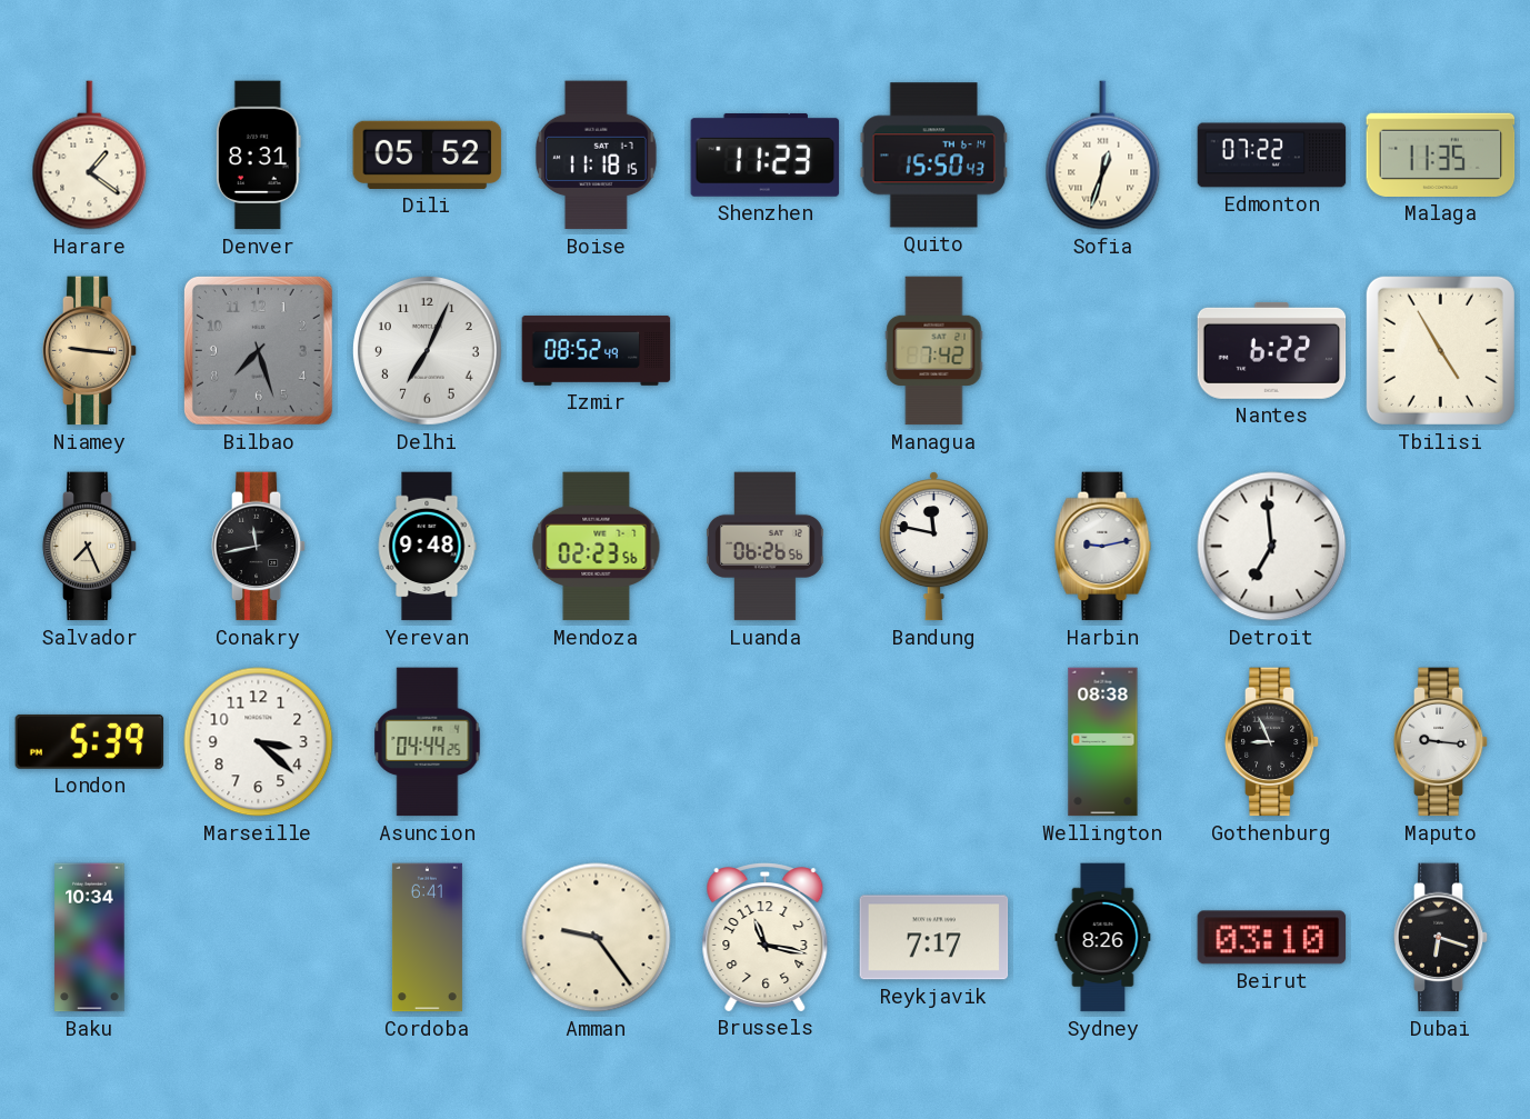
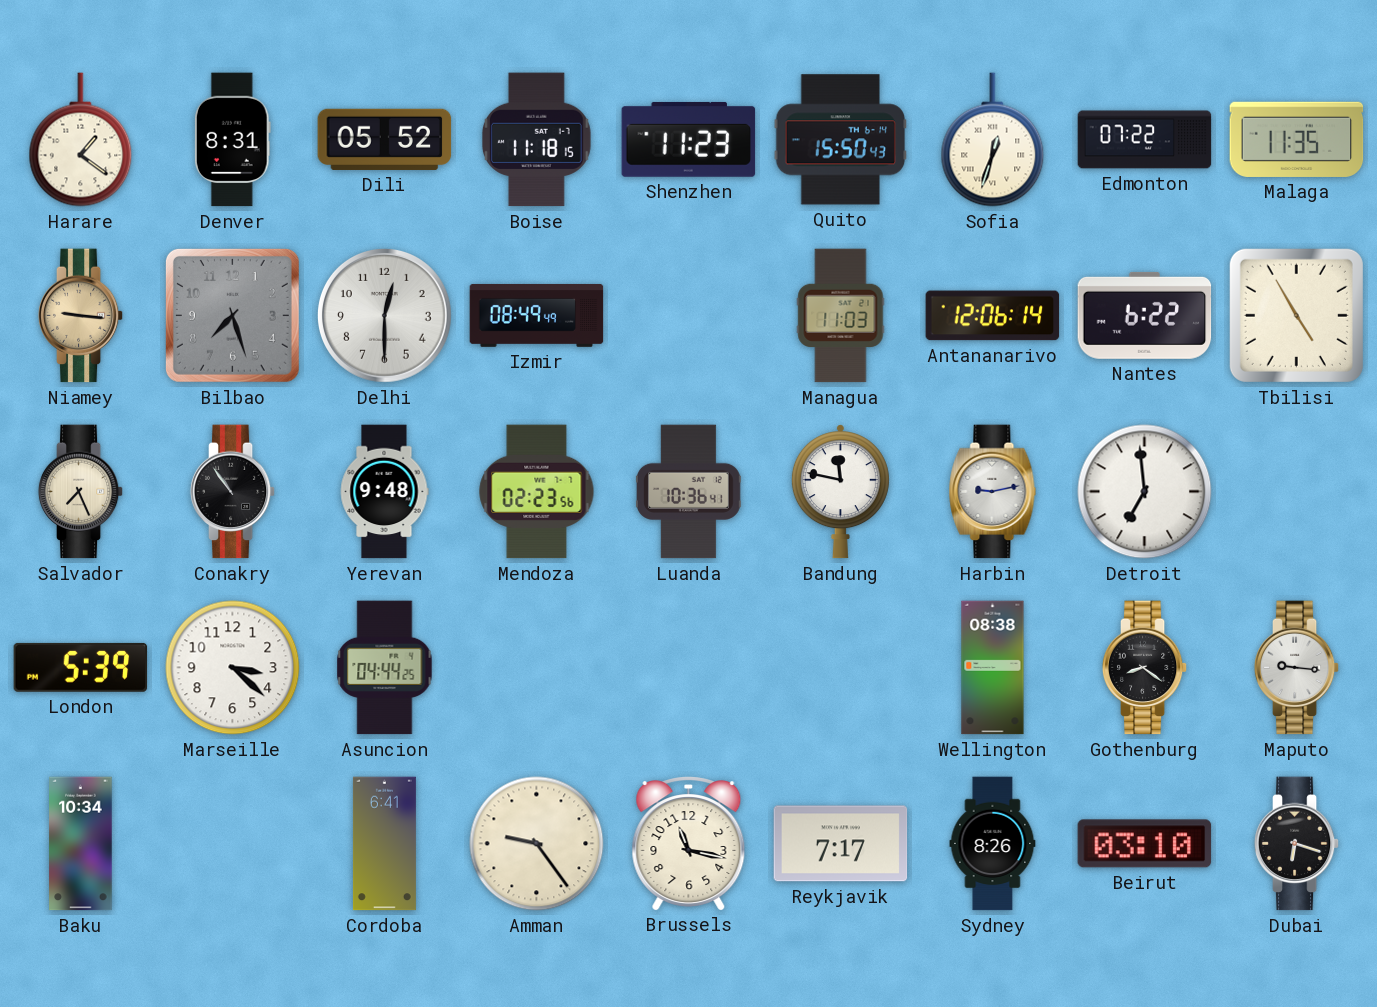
Delhi: 7:04 -> 12:30 (384, 315)
Izmir: 08:52 -> 08:49 (537, 316)
Managua: 7:42 -> 11:03 (841, 316)
Antananarivo: none -> 12:06 (993, 316)
Conakry: 11:43 -> 10:54 (233, 492)
Luanda: 06:26 -> 10:36 (688, 492)
Gothenburg: 8:56 -> 8:21 (1145, 668)
